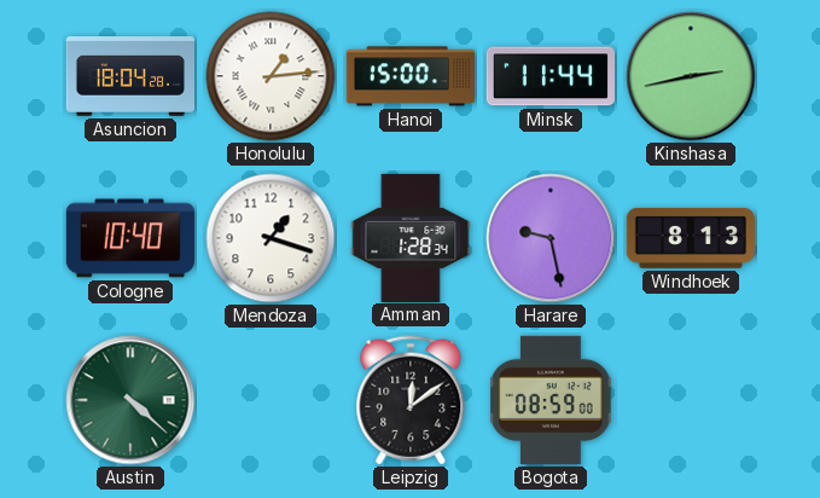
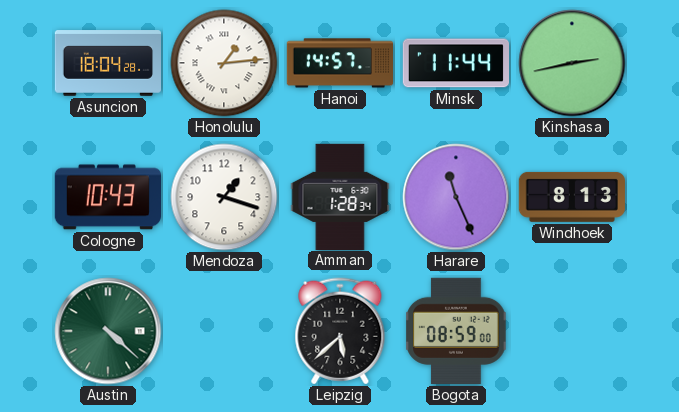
Hanoi: 15:00 -> 14:57 (339, 63)
Cologne: 10:40 -> 10:43 (107, 197)
Harare: 9:28 -> 11:26 (456, 197)
Leipzig: 12:09 -> 5:38 (340, 331)
